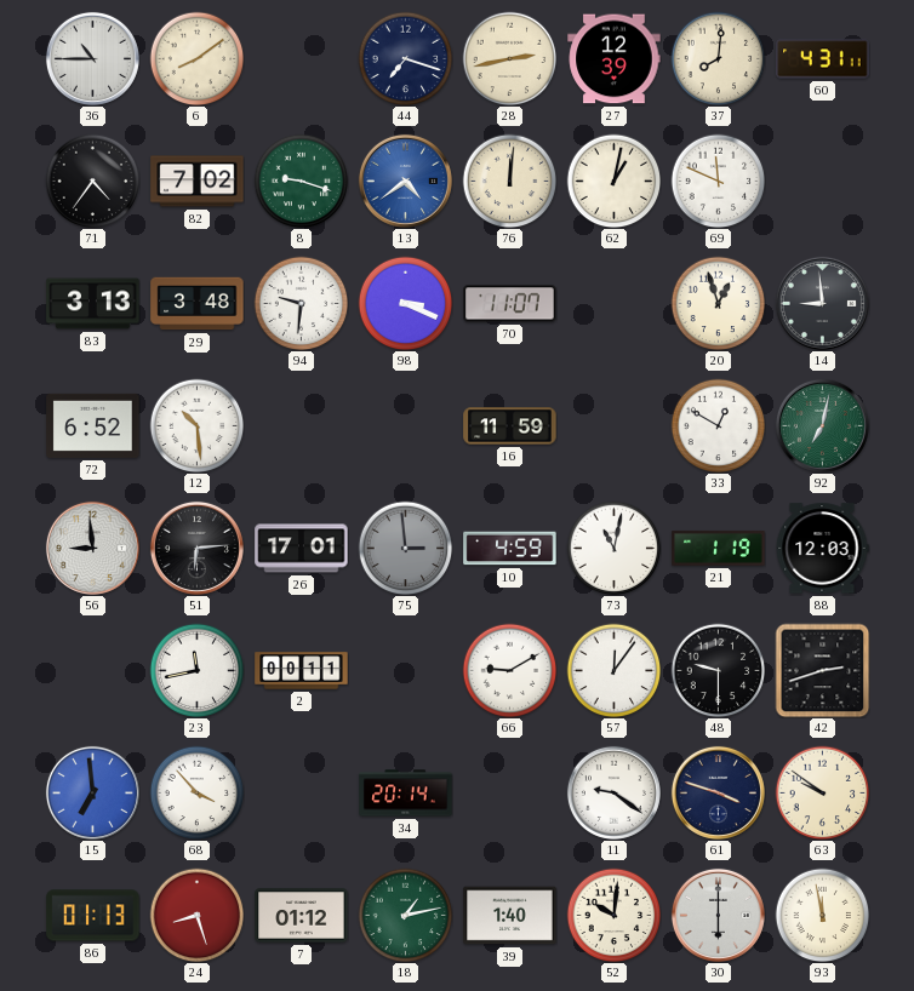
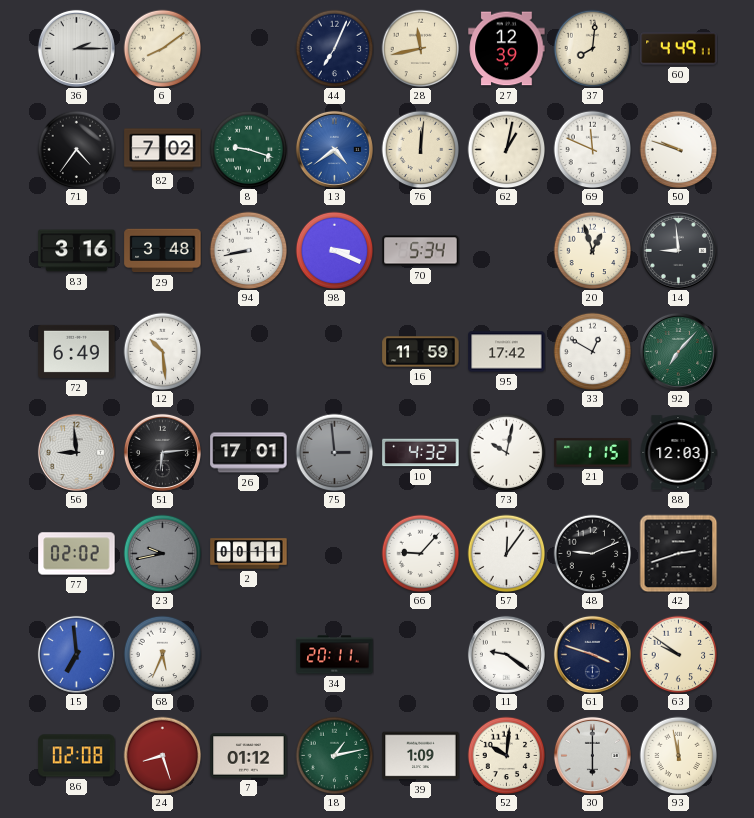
36: 10:45 -> 2:15 (76, 48)
44: 7:18 -> 7:04 (334, 48)
28: 2:43 -> 11:43 (420, 48)
60: 4:31 -> 4:49 (679, 49)
50: none -> 9:48 (678, 149)
83: 3:13 -> 3:16 (77, 251)
94: 9:31 -> 8:43 (248, 250)
70: 11:07 -> 5:34 (421, 251)
72: 6:52 -> 6:49 (77, 351)
95: none -> 17:42 (507, 352)
92: 7:02 -> 7:07 (678, 351)
10: 4:59 -> 4:32 (421, 453)
73: 11:02 -> 10:02 (506, 452)
21: 1:19 -> 1:15 (593, 453)
77: none -> 02:02 (77, 554)
23: 11:43 -> 9:43 (162, 553)
23 dial: white -> grey (162, 553)
66: 9:10 -> 9:07 (420, 553)
48: 9:30 -> 9:11 (592, 553)
68: 3:53 -> 5:34 (162, 654)
34: 20:14 -> 20:11 (335, 655)
86: 01:13 -> 02:08 (77, 756)
39: 1:40 -> 1:09 (421, 756)
